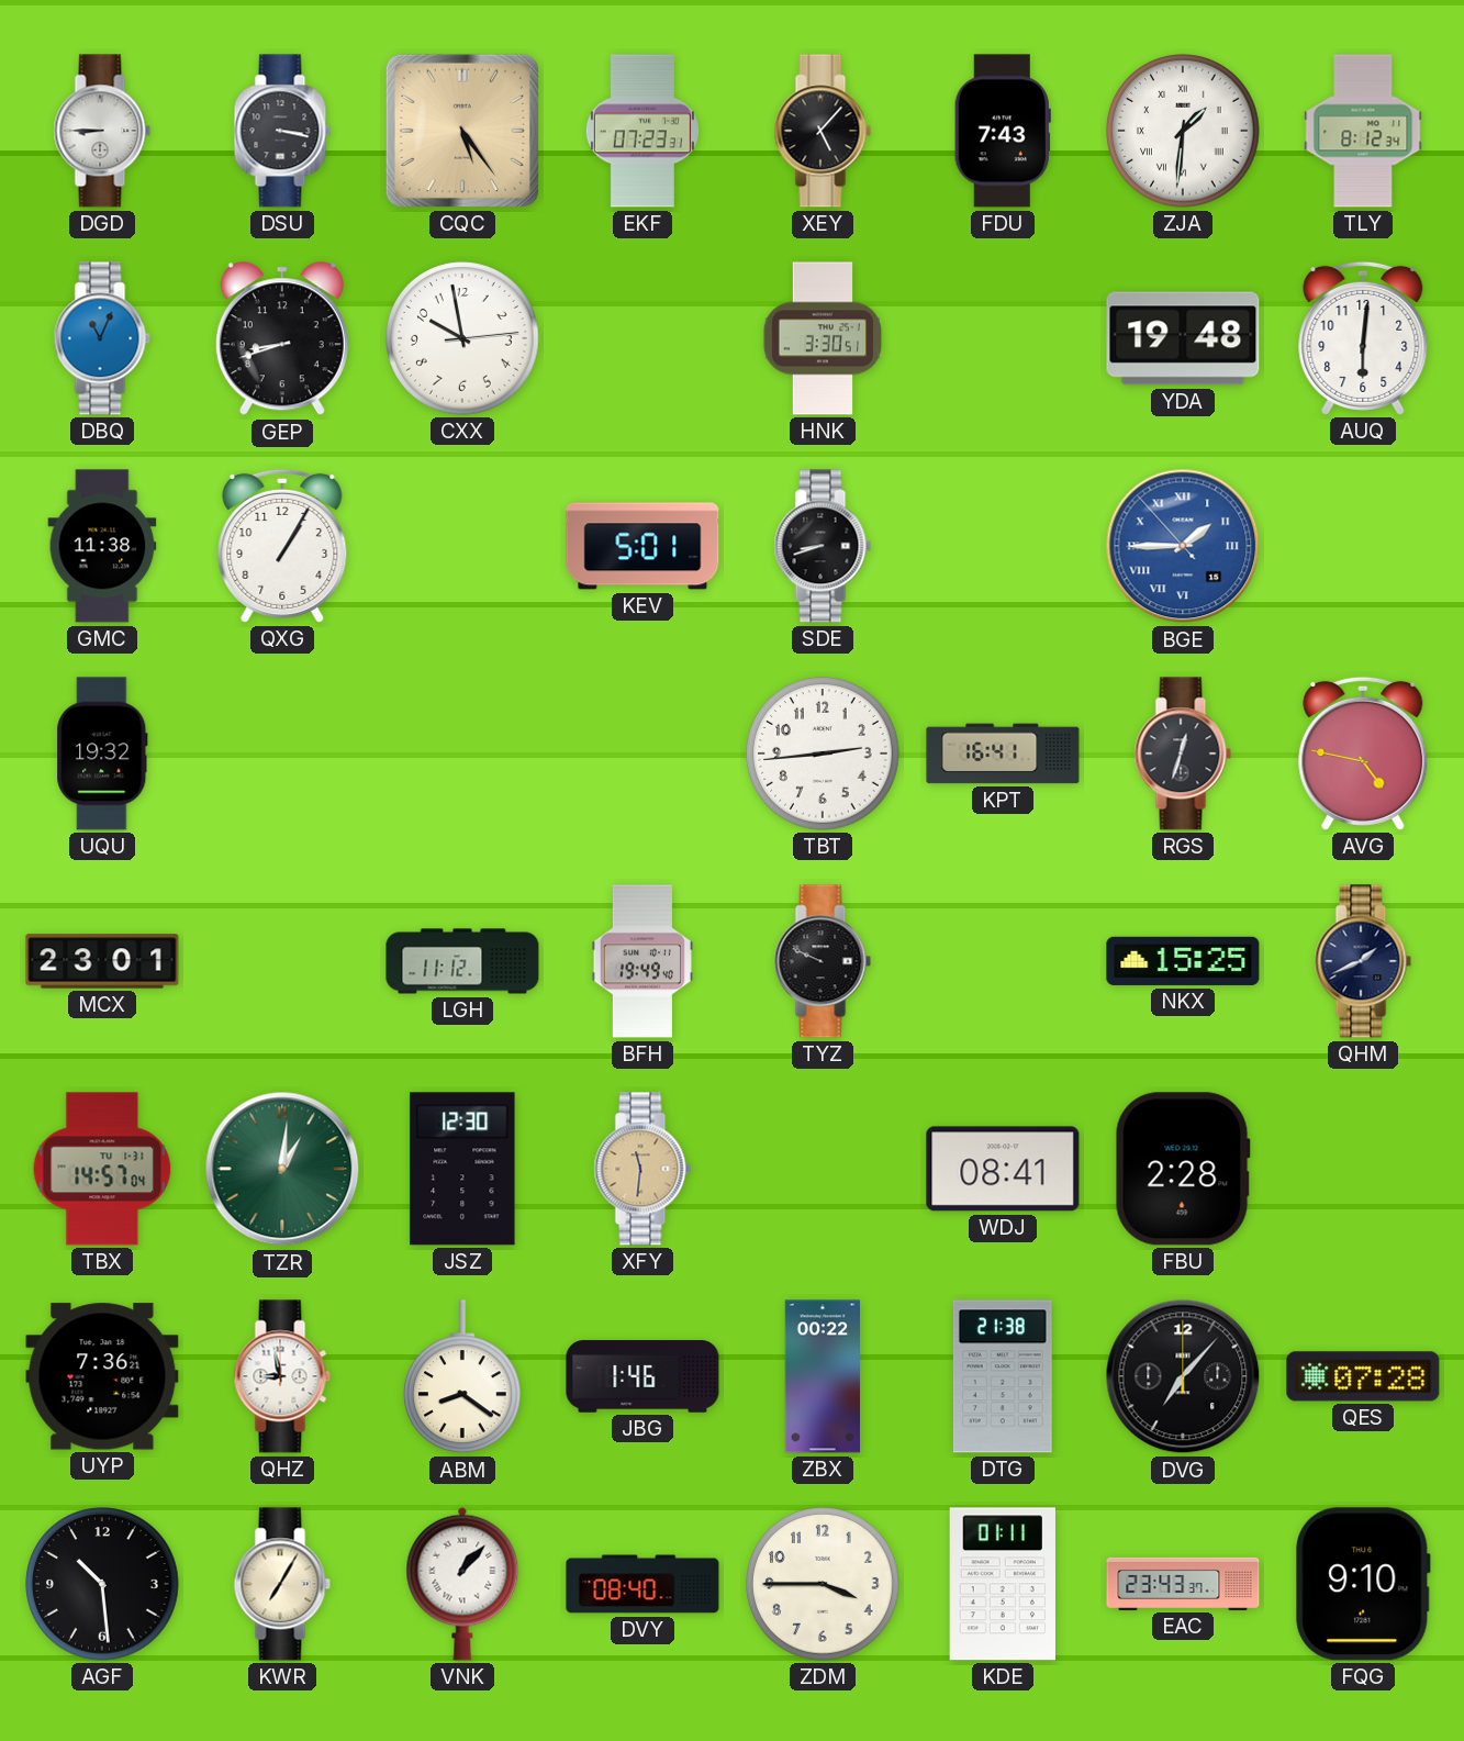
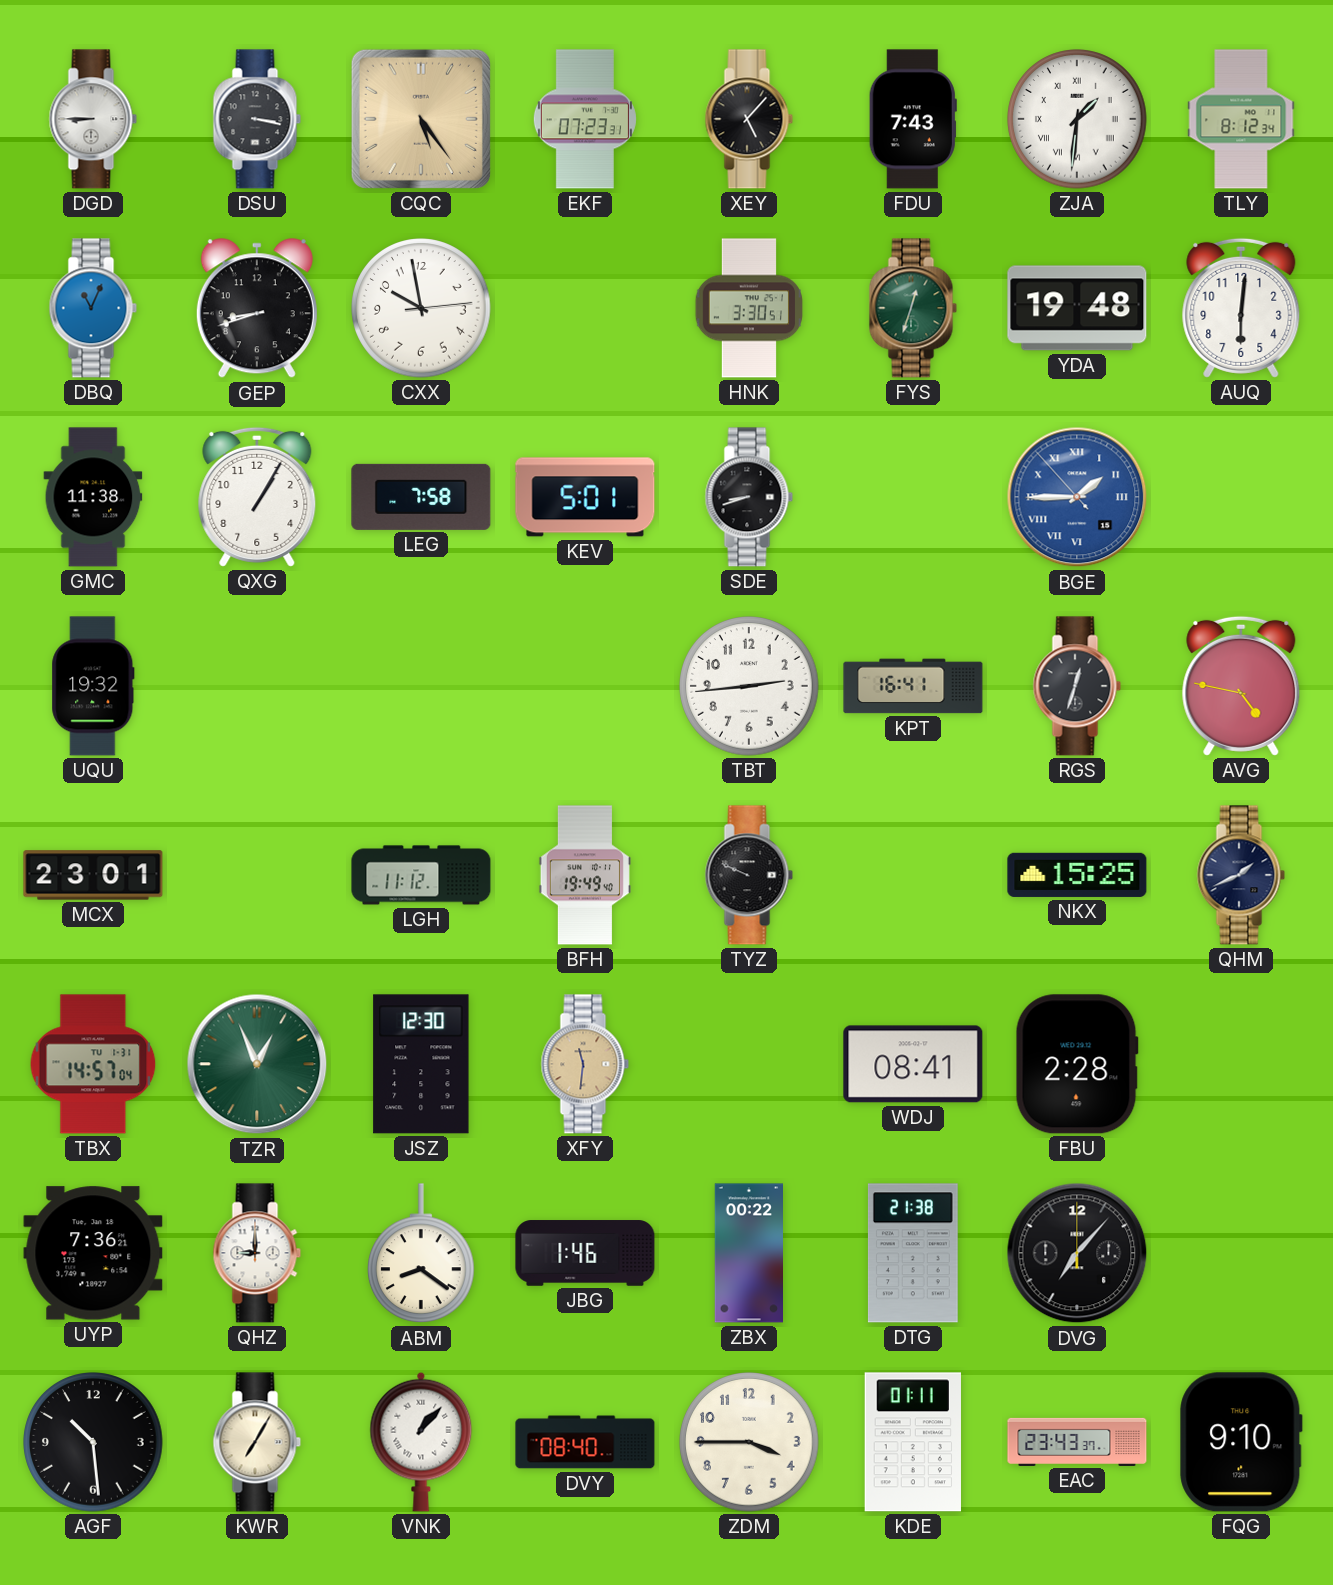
FYS: none -> 12:33 (913, 308)
LEG: none -> 7:58 (421, 497)
TZR: 1:01 -> 12:56 (257, 1064)
QHZ: 8:58 -> 9:00 (257, 1253)
QES: 07:28 -> none (1363, 1376)
